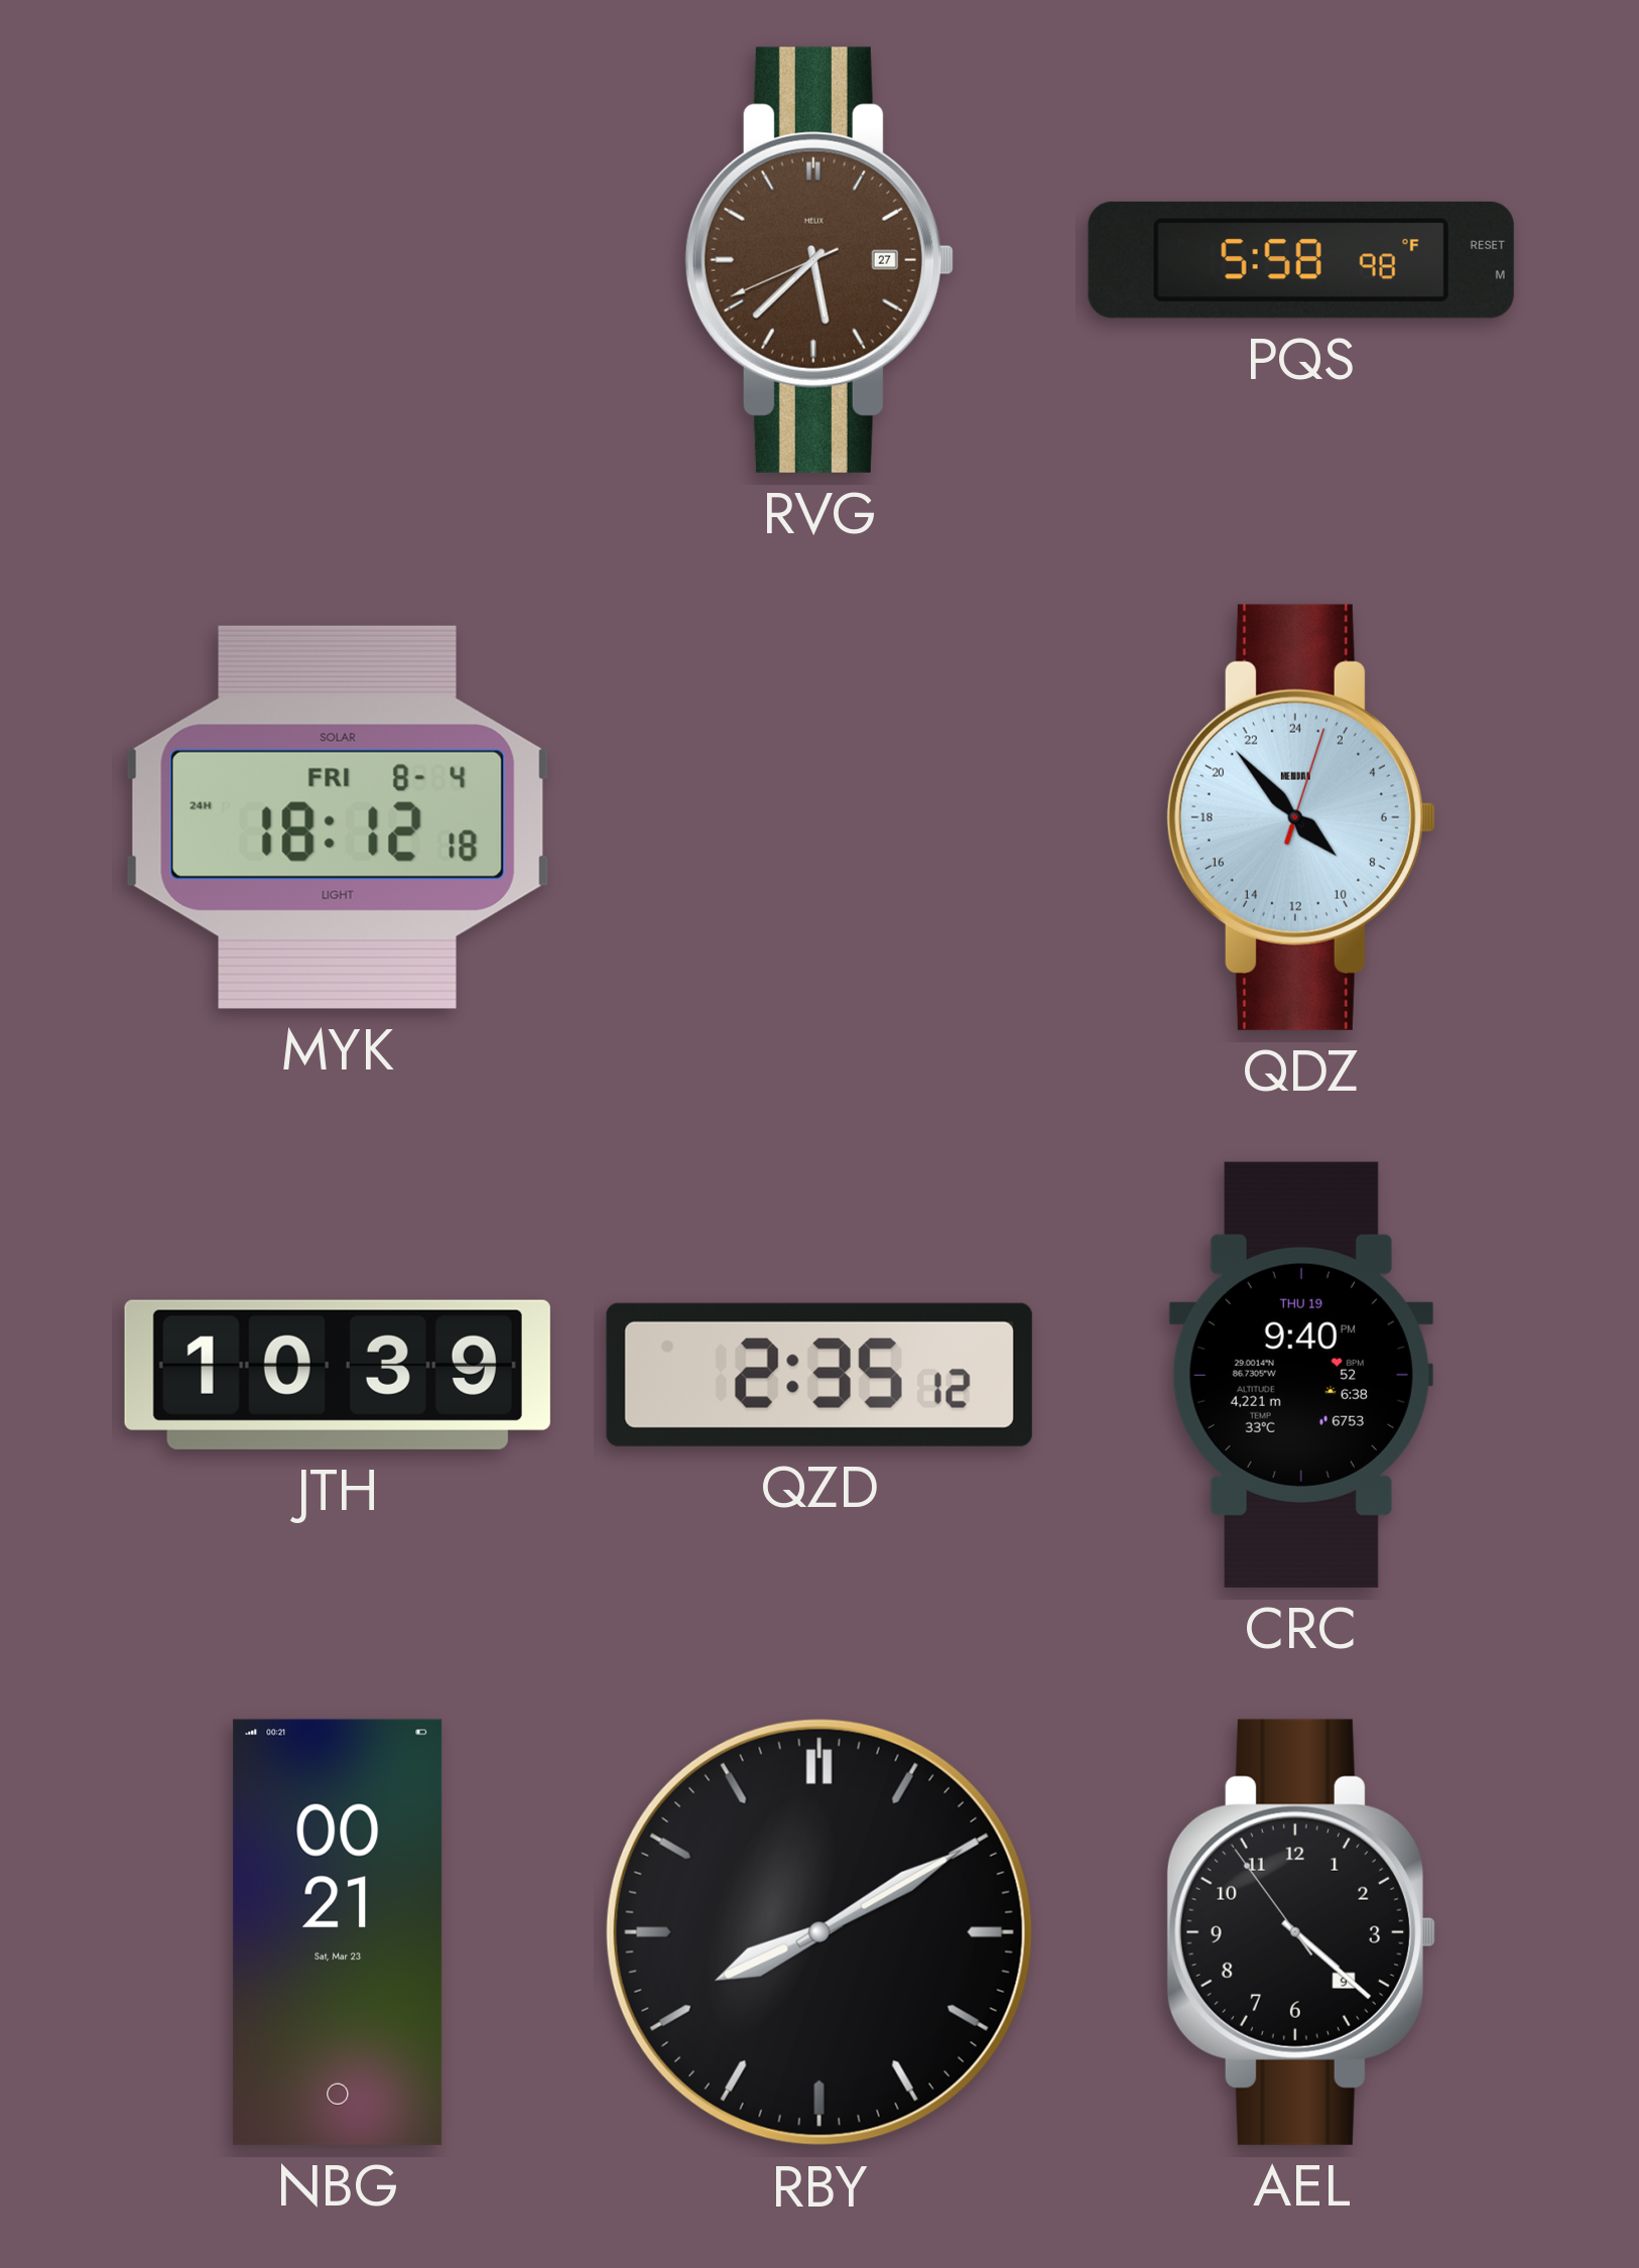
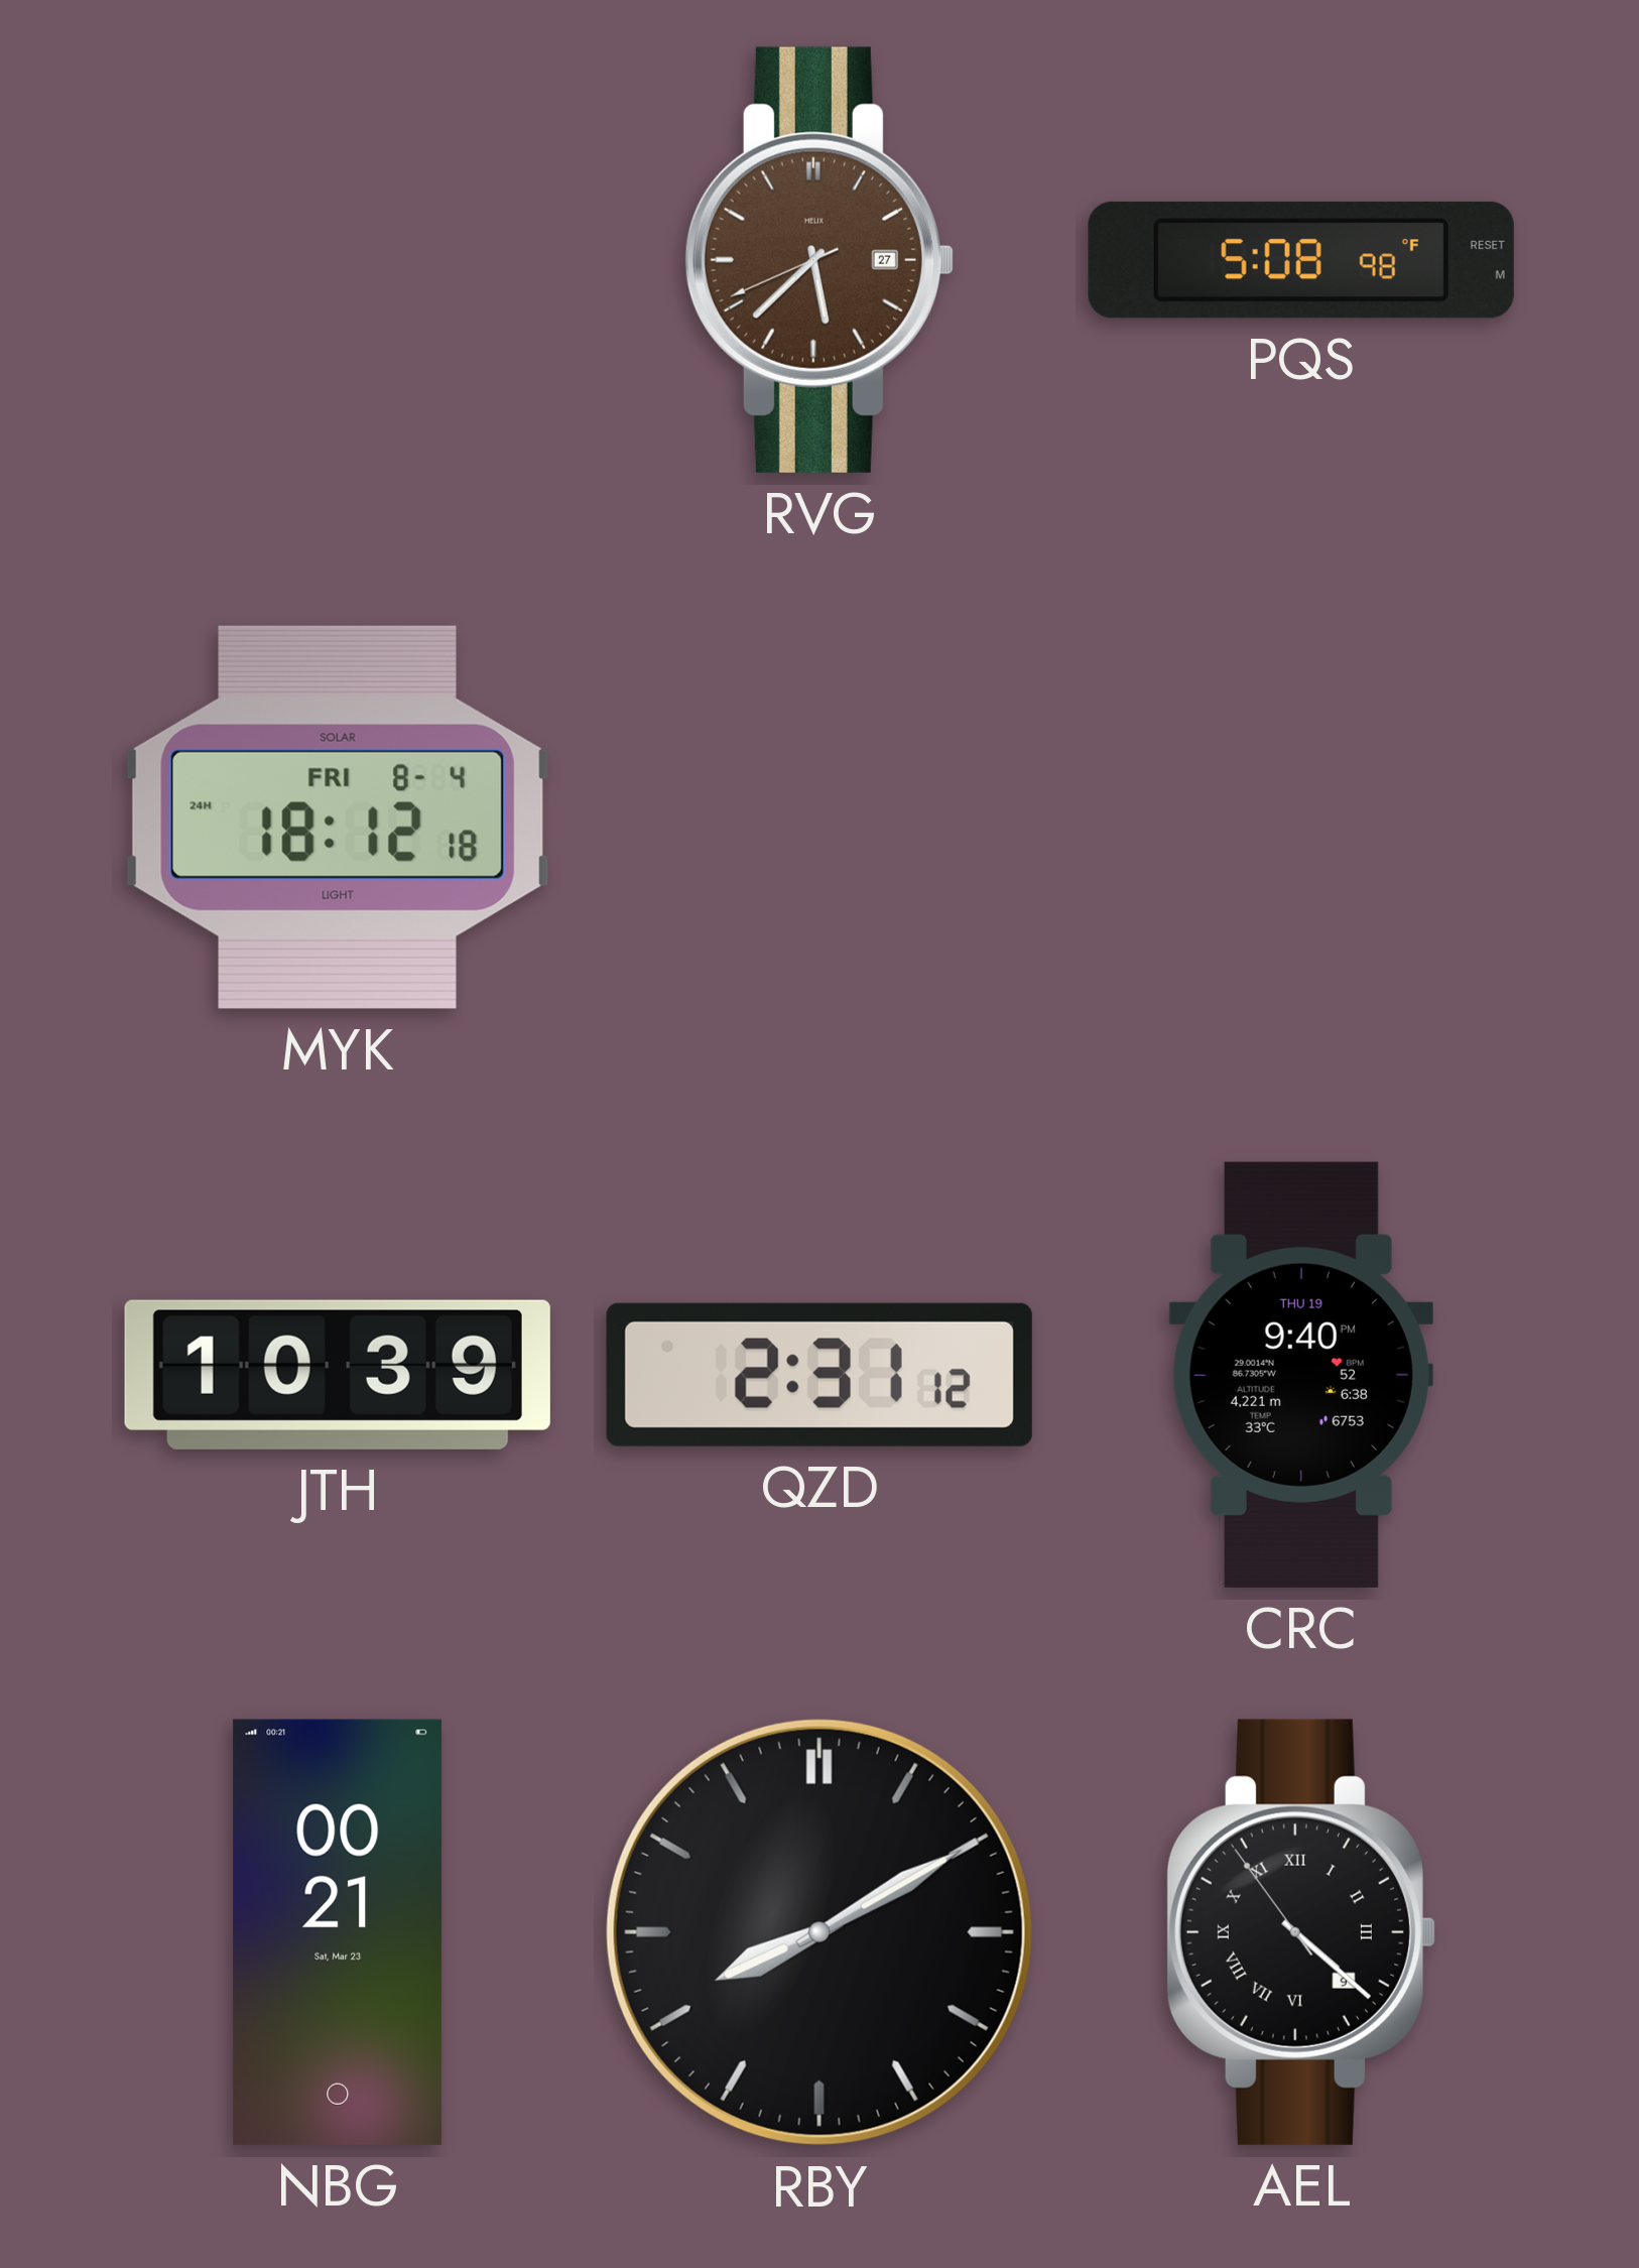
PQS: 5:58 -> 5:08 (1301, 260)
QDZ: 8:53 -> none (1301, 817)
QZD: 2:35 -> 2:31 (819, 1375)
AEL numerals: Arabic -> Roman (1301, 1932)
